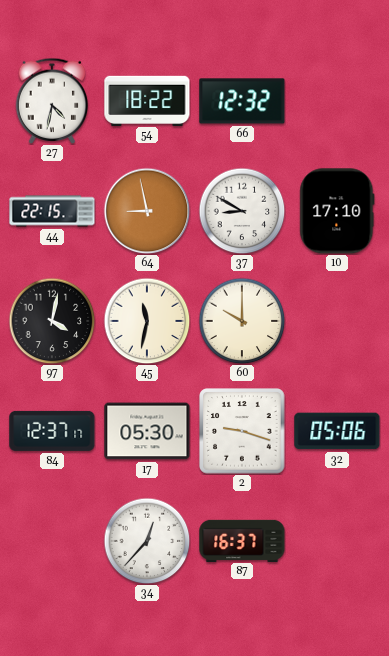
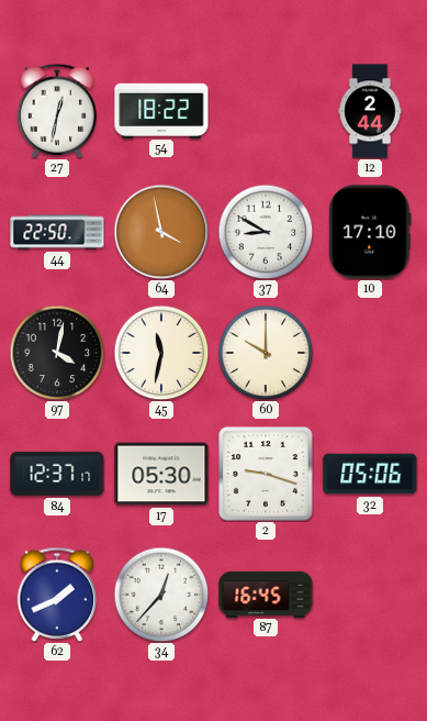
27: 4:32 -> 12:32 (57, 111)
66: 12:32 -> none (242, 101)
12: none -> 2:44 (370, 111)
44: 22:15 -> 22:50 (57, 232)
64: 8:58 -> 3:58 (161, 232)
62: none -> 1:41 (57, 595)
87: 16:37 -> 16:45 (266, 594)
